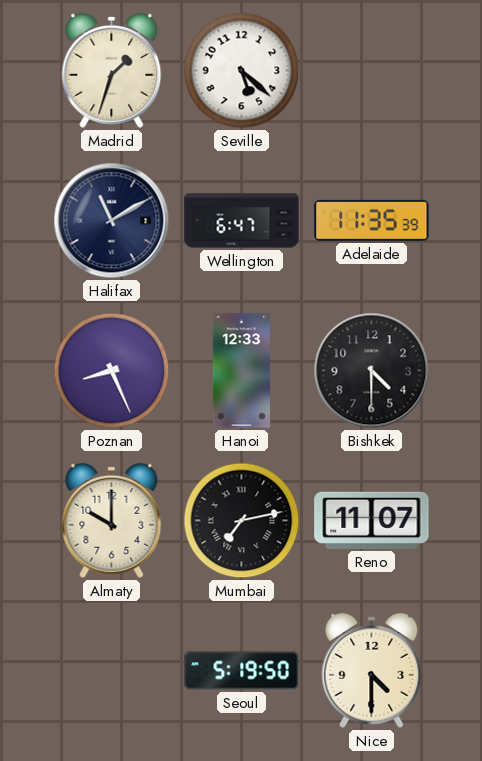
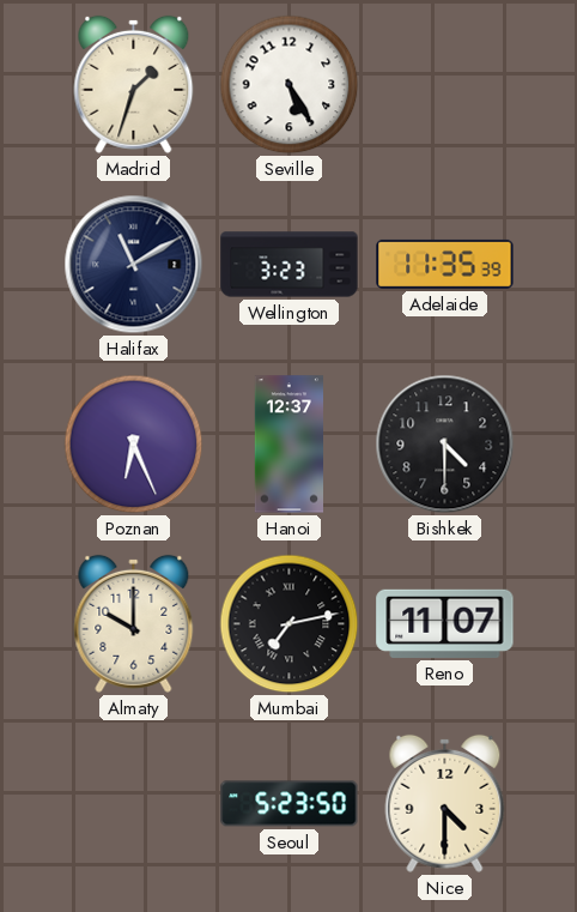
Seville: 5:22 -> 5:25 (290, 85)
Wellington: 6:47 -> 3:23 (290, 265)
Poznan: 8:26 -> 6:26 (134, 445)
Hanoi: 12:33 -> 12:37 (288, 445)
Seoul: 5:19 -> 5:23 (290, 804)
